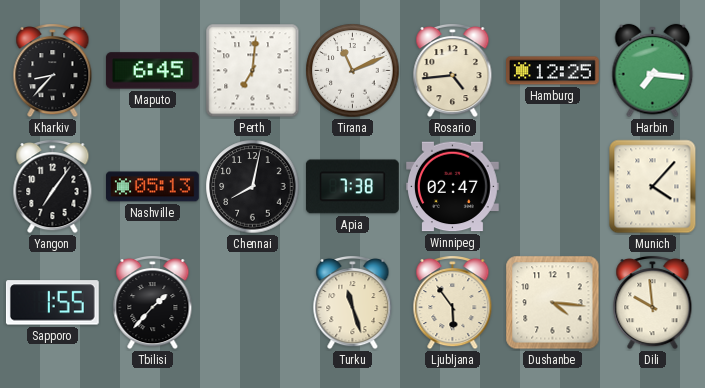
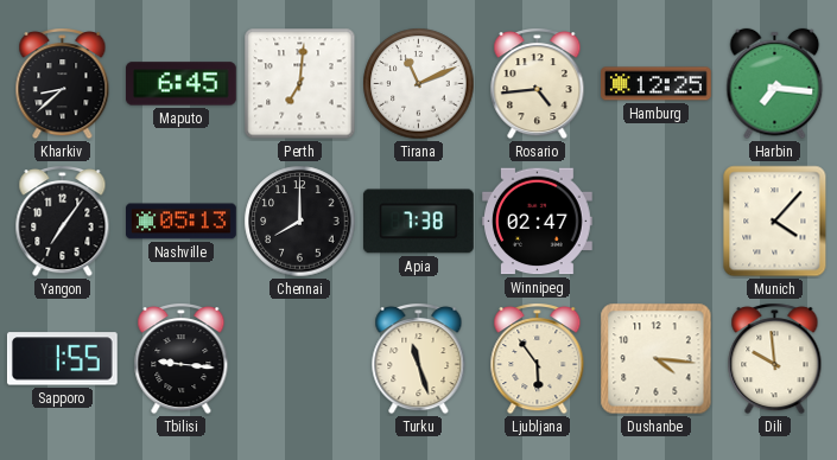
Kharkiv: 8:37 -> 8:38 (63, 84)
Chennai: 8:02 -> 8:00 (300, 222)
Tbilisi: 1:37 -> 9:16 (182, 359)
